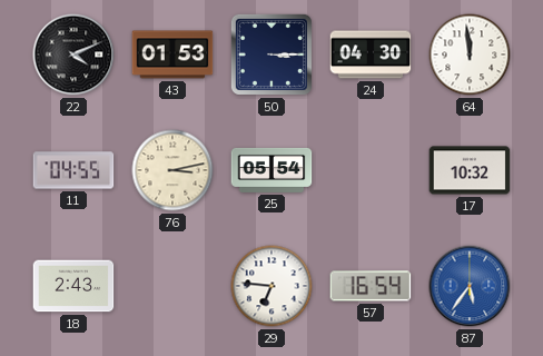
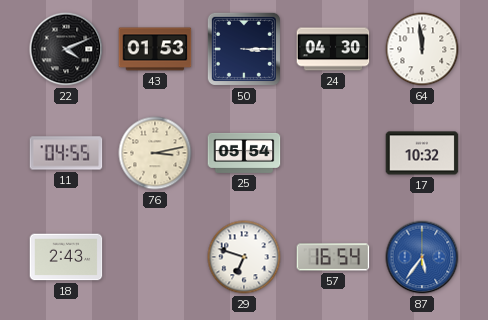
29: 6:46 -> 6:48 (244, 257)
